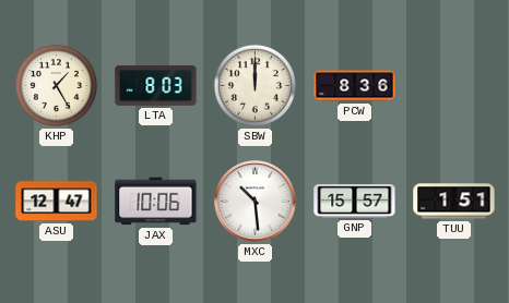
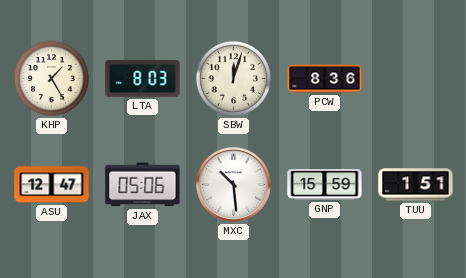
SBW: 12:00 -> 12:03 (233, 78)
JAX: 10:06 -> 05:06 (143, 185)
GNP: 15:57 -> 15:59 (325, 184)
